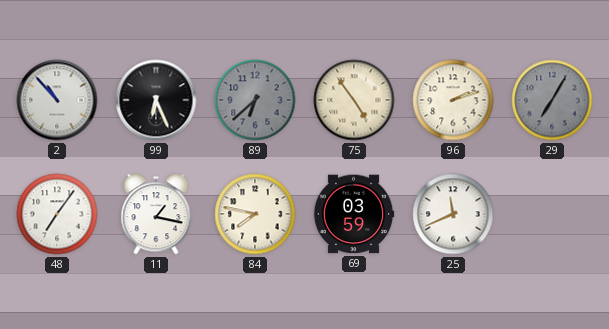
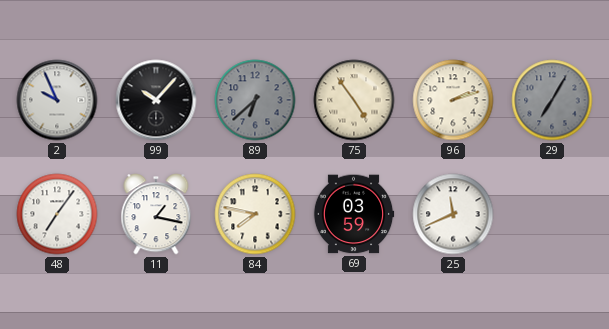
2: 10:53 -> 9:56 (57, 100)
99: 6:26 -> 10:07 (156, 100)
